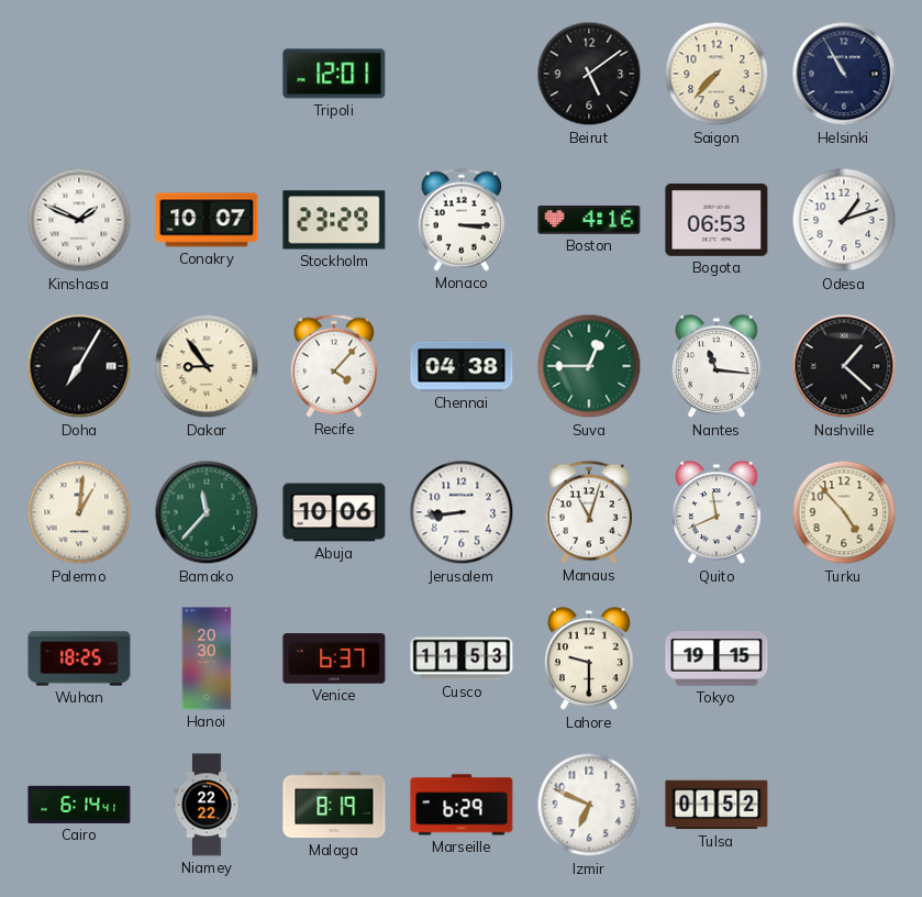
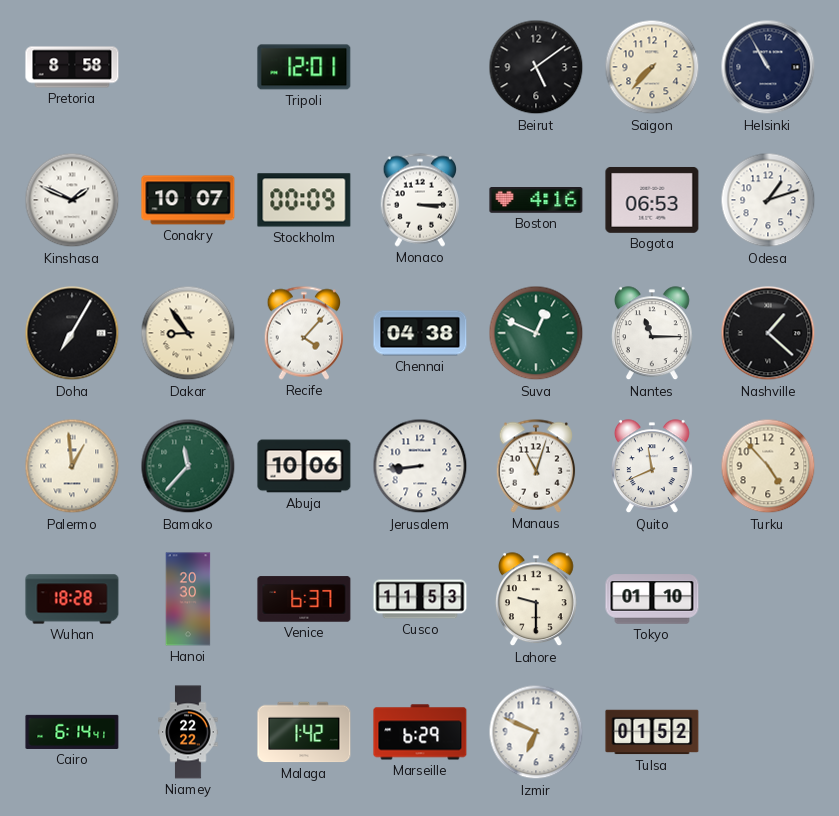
Pretoria: none -> 8:58 (72, 67)
Stockholm: 23:29 -> 00:09 (304, 200)
Suva: 12:45 -> 12:49 (536, 333)
Nantes: 11:16 -> 11:15 (652, 334)
Palermo: 1:01 -> 12:59 (72, 466)
Wuhan: 18:25 -> 18:28 (72, 599)
Tokyo: 19:15 -> 01:10 (652, 599)
Malaga: 8:19 -> 1:42 (304, 732)
